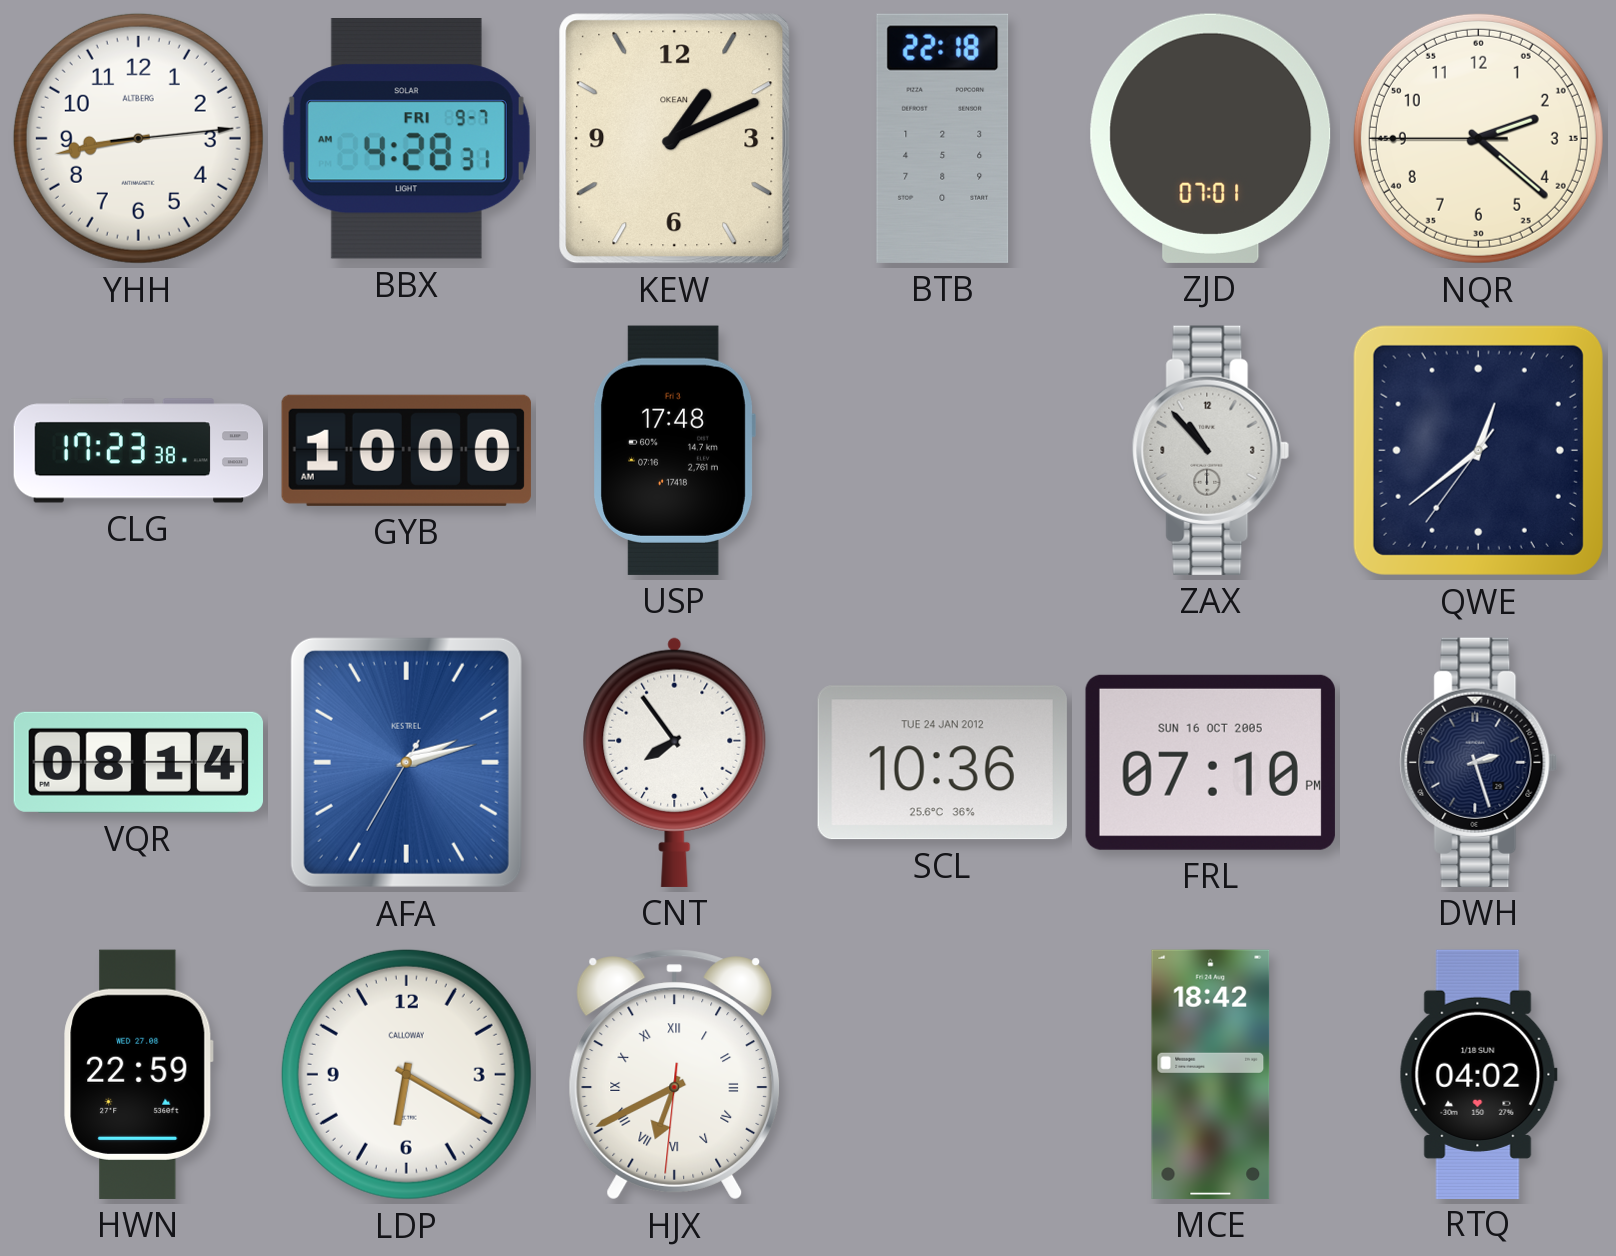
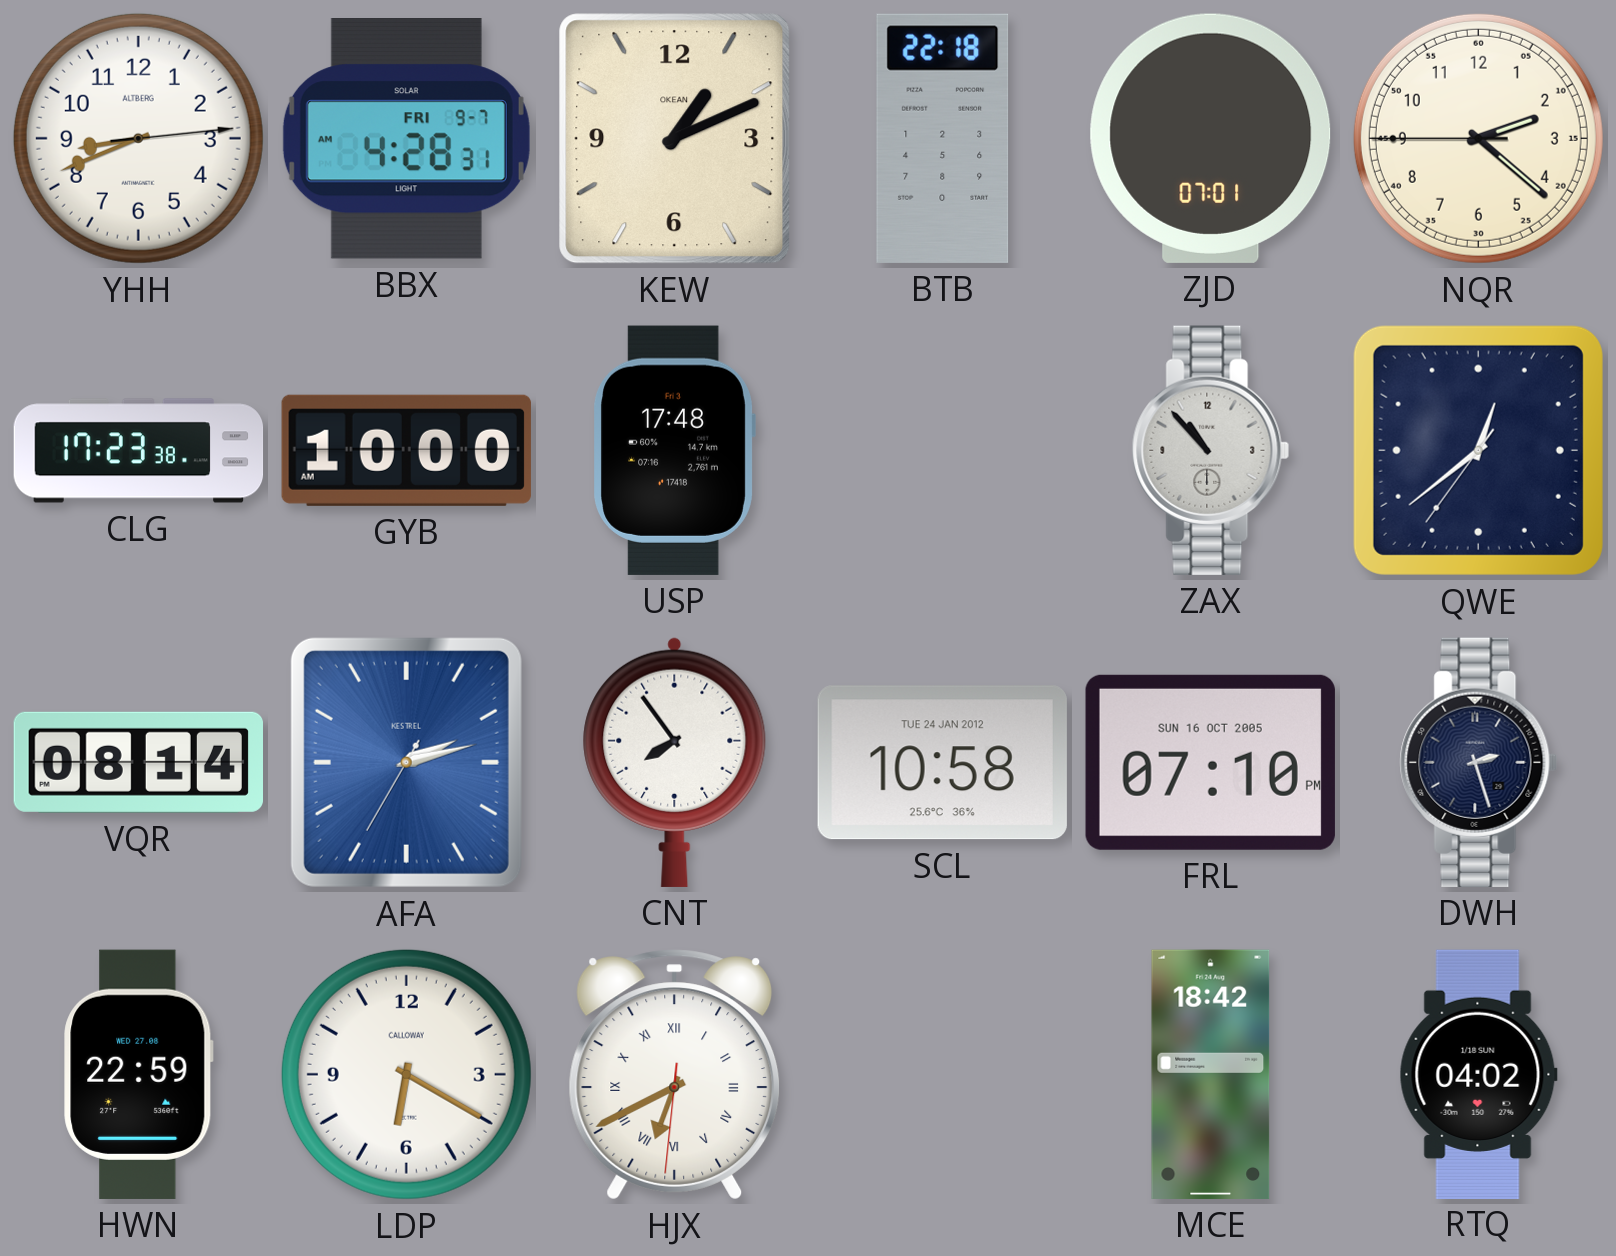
YHH: 8:43 -> 8:41 (138, 138)
SCL: 10:36 -> 10:58 (942, 763)
